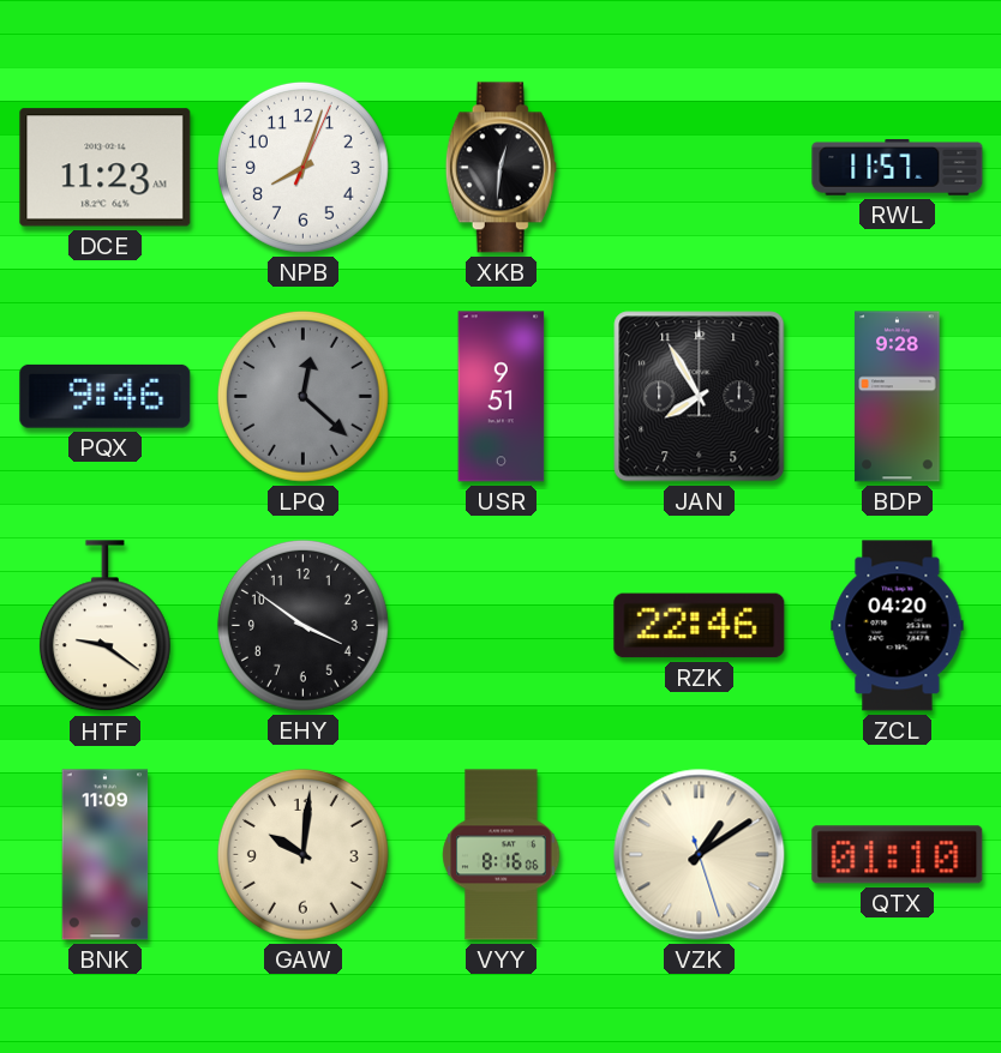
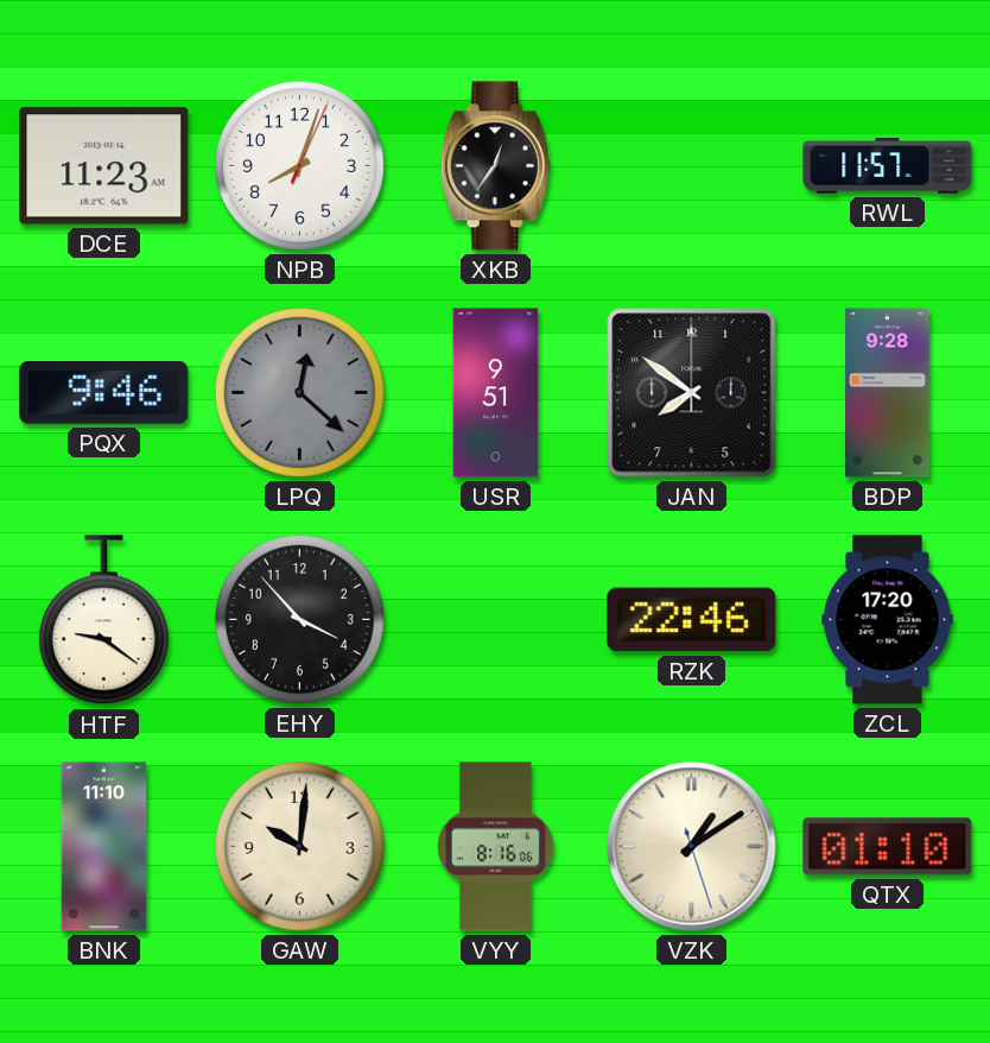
XKB: 12:31 -> 12:36 (495, 166)
JAN: 7:55 -> 7:51 (692, 393)
EHY: 3:51 -> 3:53 (299, 619)
ZCL: 04:20 -> 17:20 (888, 620)
BNK: 11:09 -> 11:10 (104, 847)
